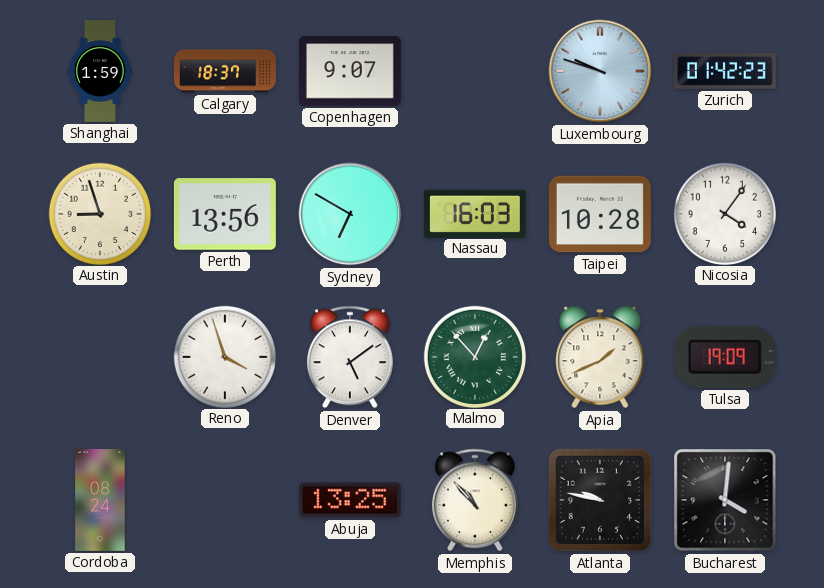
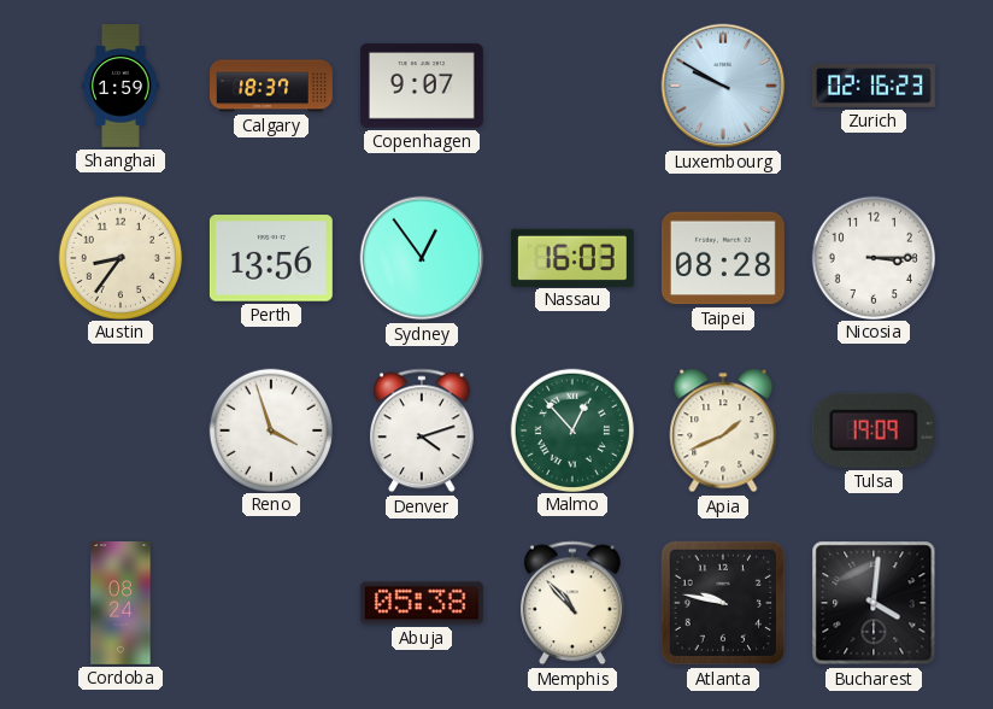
Luxembourg: 9:48 -> 9:50 (723, 86)
Zurich: 01:42 -> 02:16 (874, 86)
Austin: 8:57 -> 8:36 (119, 257)
Sydney: 6:50 -> 12:54 (422, 258)
Taipei: 10:28 -> 08:28 (723, 258)
Nicosia: 4:06 -> 3:15 (872, 257)
Denver: 5:09 -> 4:12 (422, 430)
Abuja: 13:25 -> 05:38 (422, 603)
